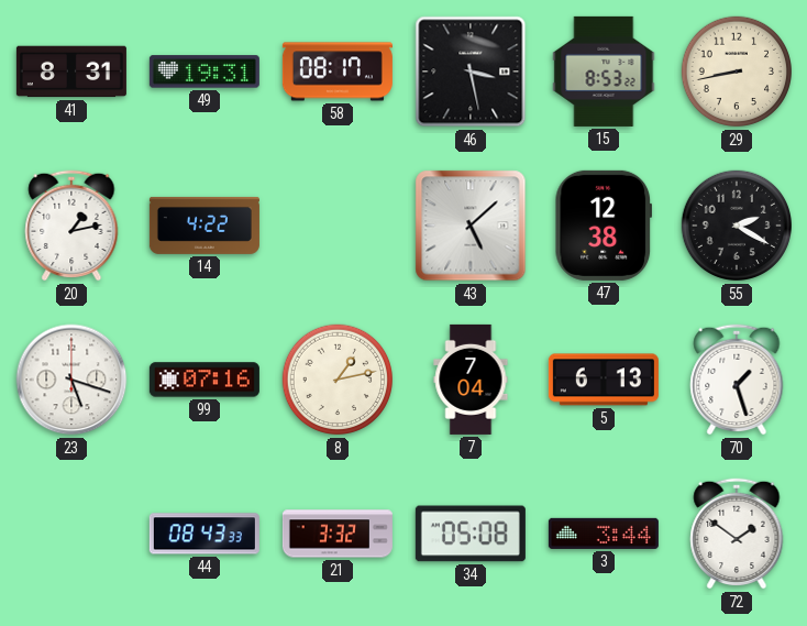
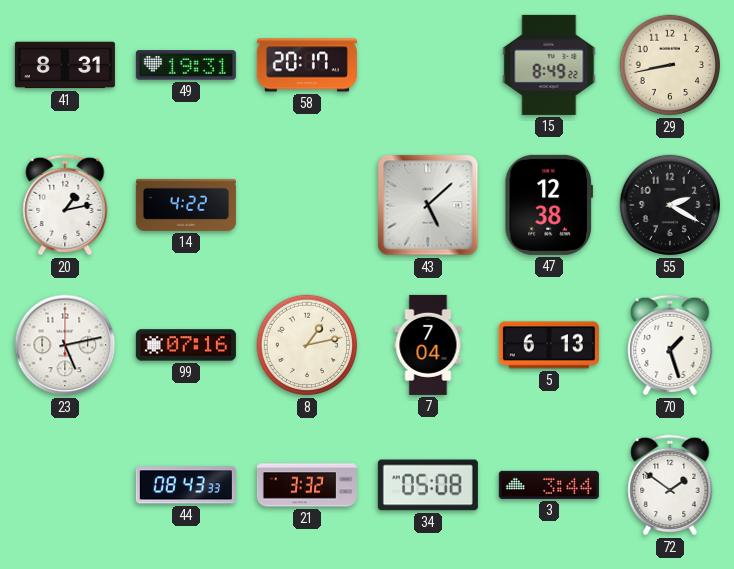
58: 08:17 -> 20:17 (307, 65)
46: 3:28 -> none (471, 72)
15: 8:53 -> 8:49 (549, 65)
23: 5:18 -> 5:13 (65, 345)
